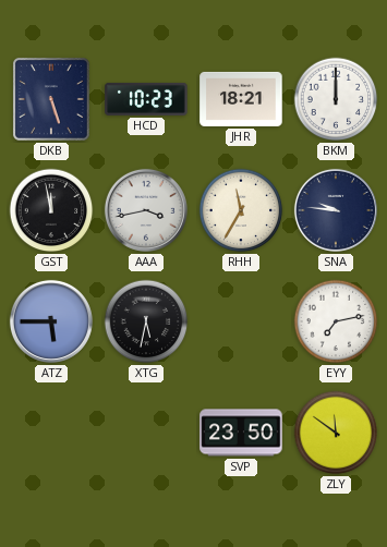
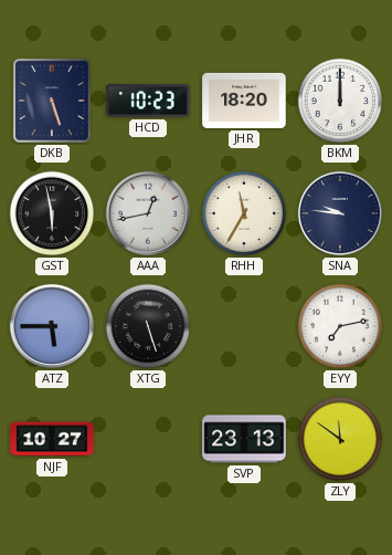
JHR: 18:21 -> 18:20 (244, 101)
GST: 11:58 -> 5:58 (52, 213)
AAA: 3:43 -> 12:43 (148, 213)
XTG: 5:32 -> 5:27 (148, 326)
NJF: none -> 10:27 (52, 439)
SVP: 23:50 -> 23:13 (244, 439)
